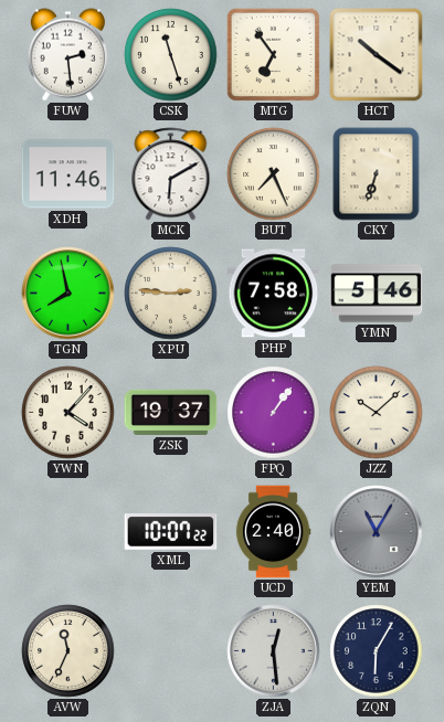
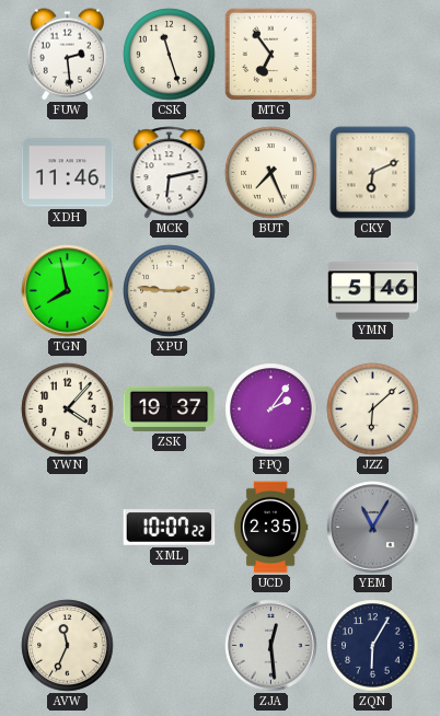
HCT: 10:21 -> none (377, 55)
MCK: 6:10 -> 6:13 (170, 173)
CKY: 6:33 -> 6:11 (373, 173)
PHP: 7:58 -> none (274, 294)
FPQ: 1:06 -> 2:06 (271, 409)
JZZ: 10:08 -> 6:08 (373, 409)
UCD: 2:40 -> 2:35 (270, 528)
